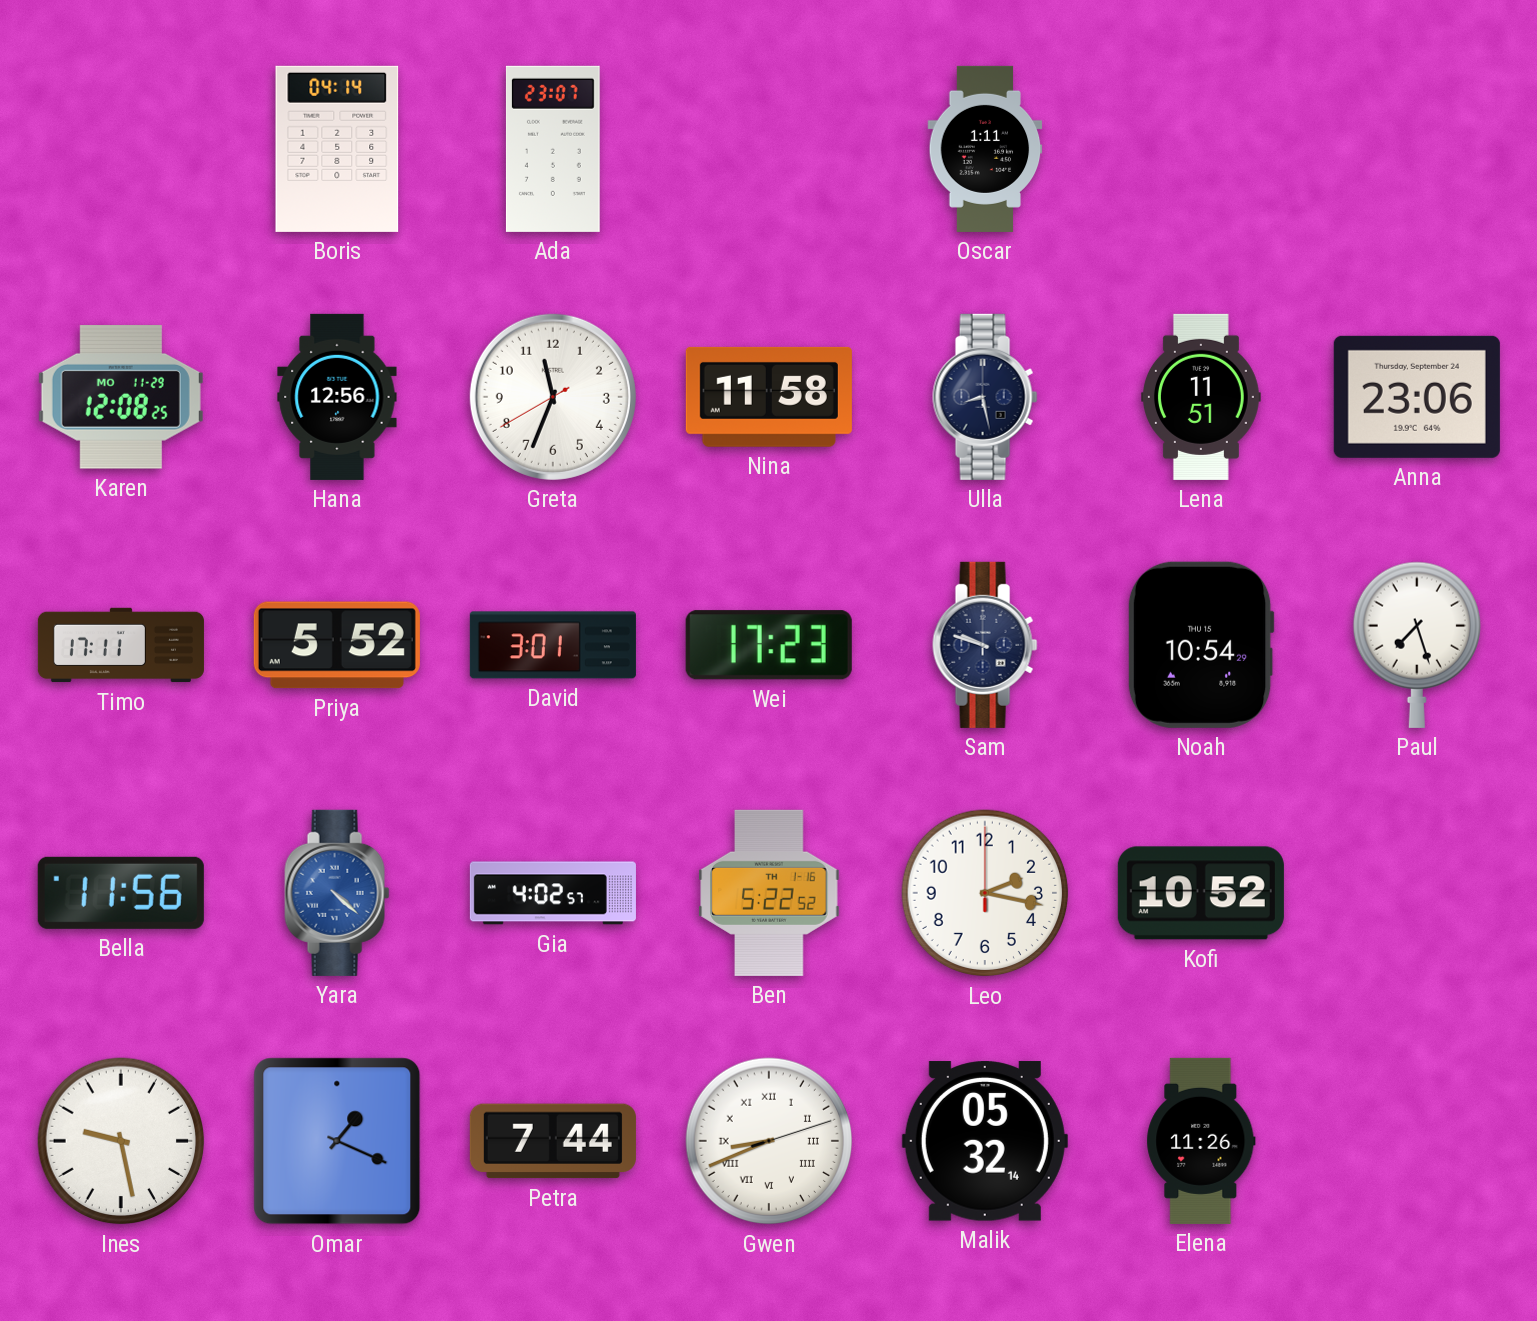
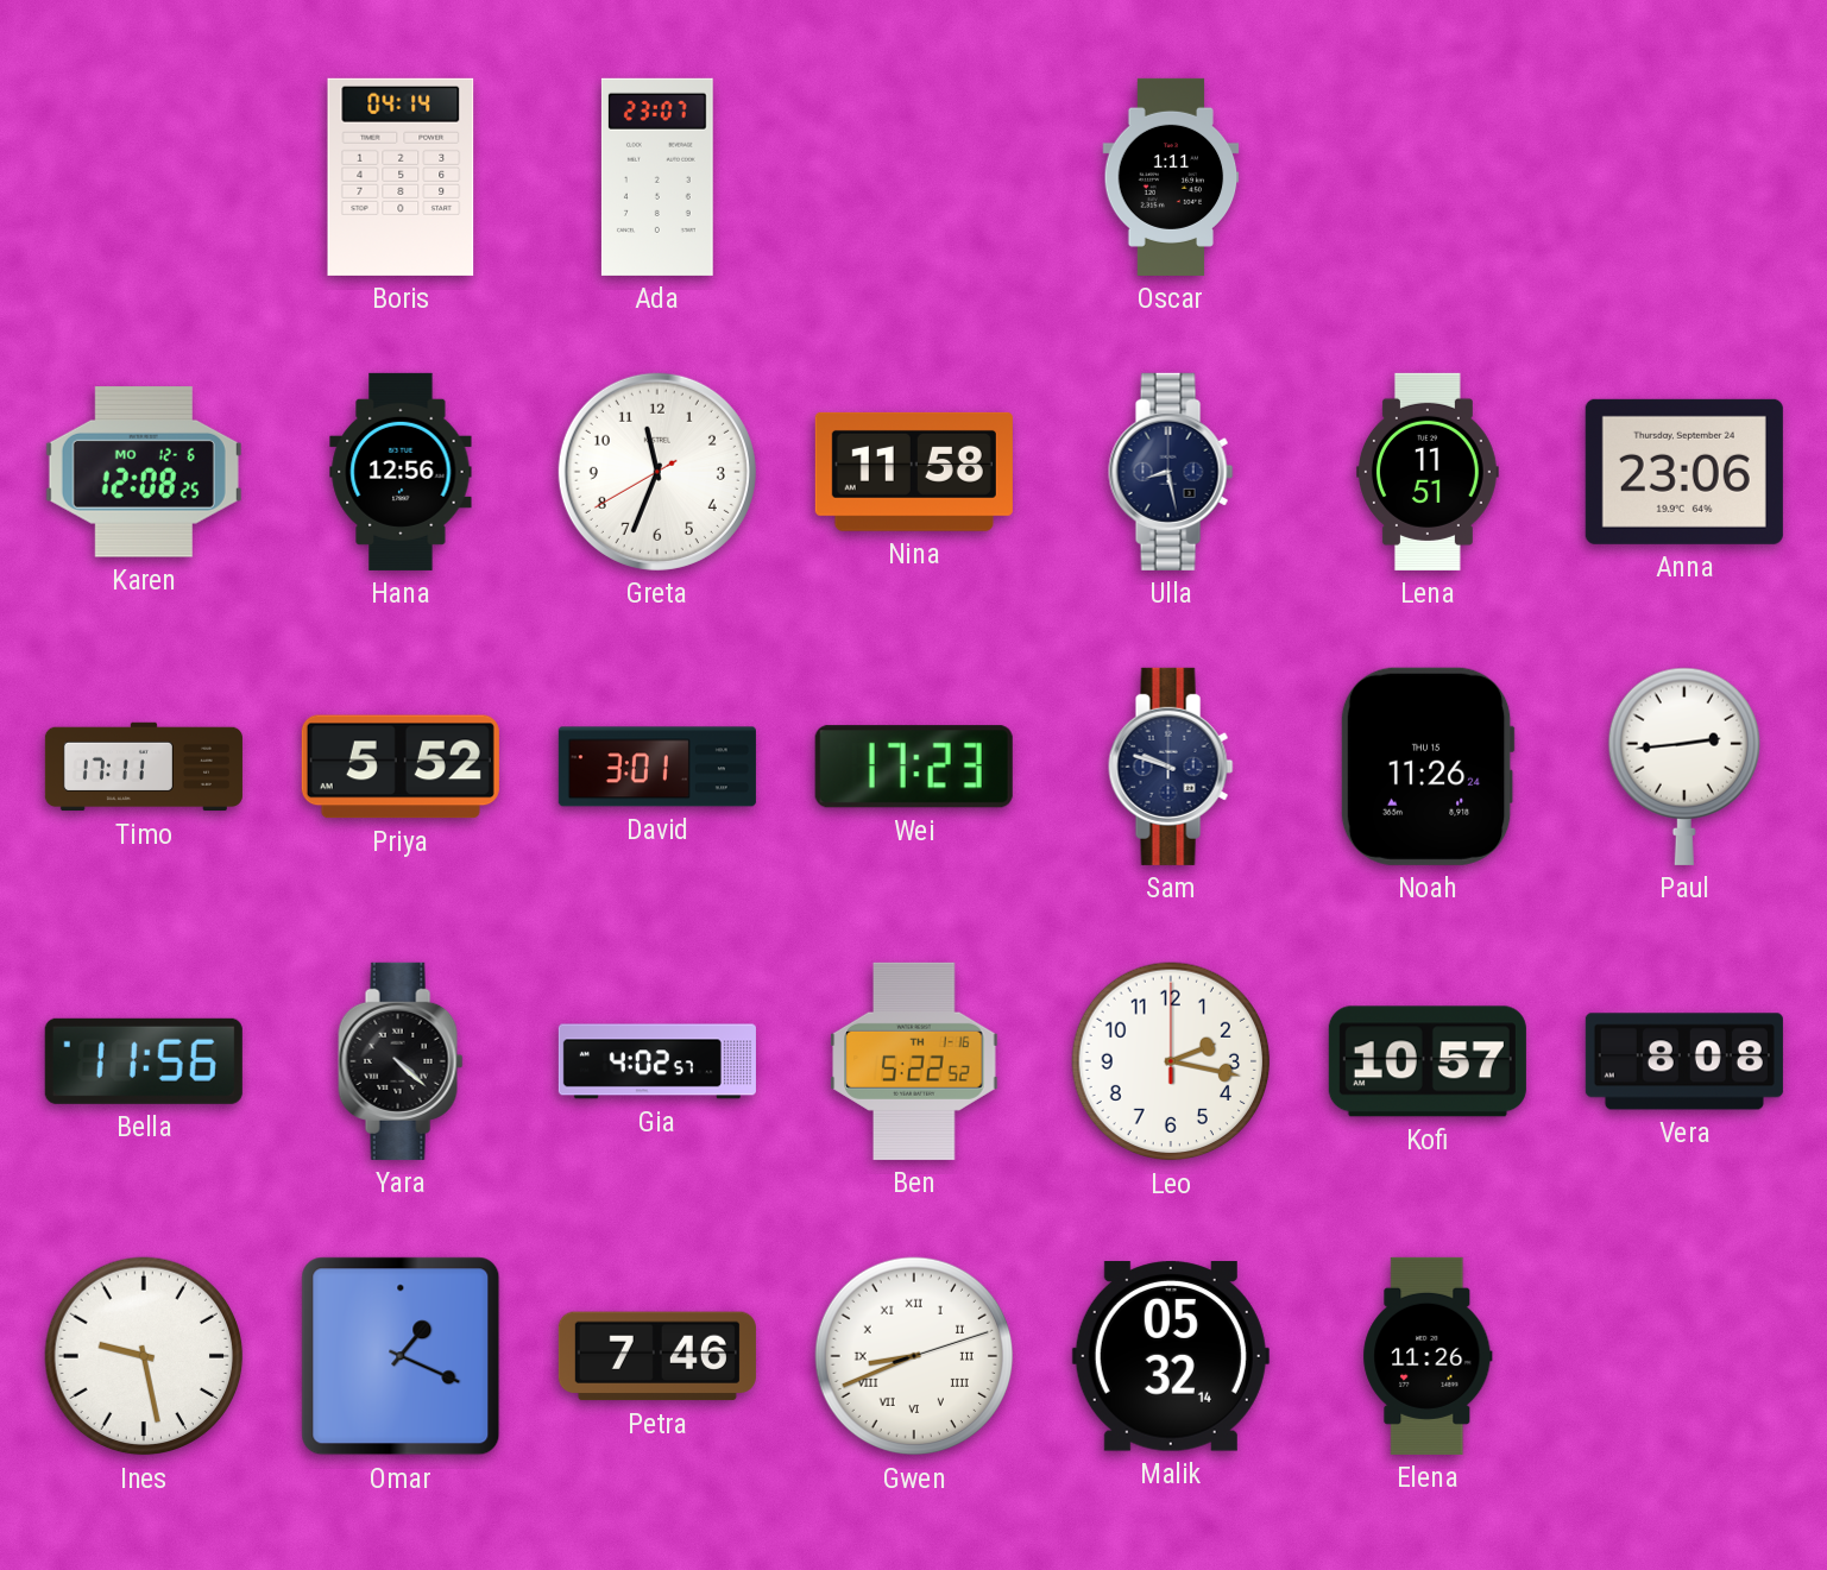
Karen date: MO 11-29 -> MO 12-6 (144, 472)
Noah: 10:54 -> 11:26 (1428, 767)
Paul: 7:27 -> 2:44 (1684, 767)
Yara dial: blue -> black (401, 1061)
Kofi: 10:52 -> 10:57 (1428, 1061)
Vera: none -> 8:08 (1684, 1061)
Petra: 7:44 -> 7:46 (657, 1356)
